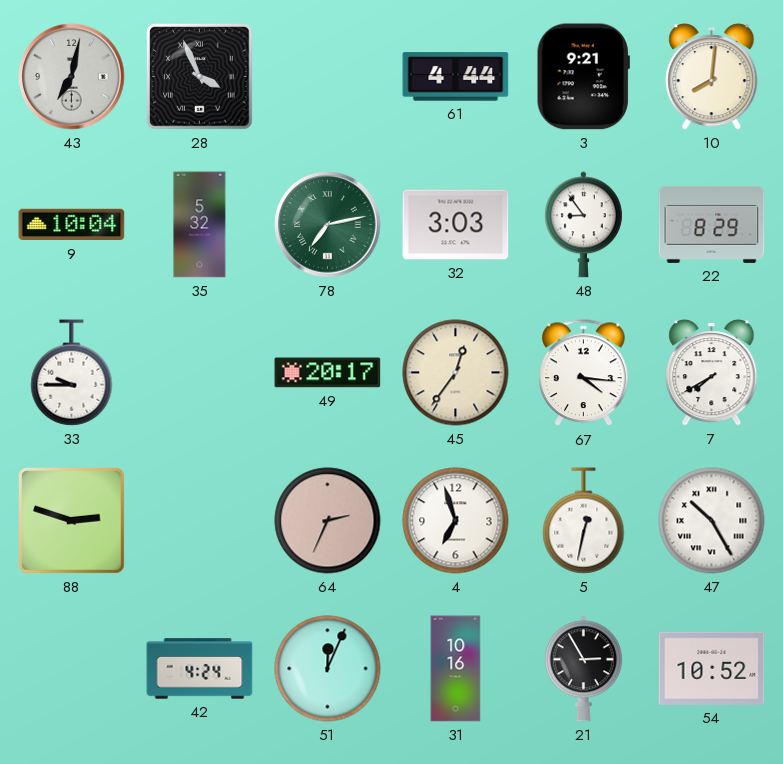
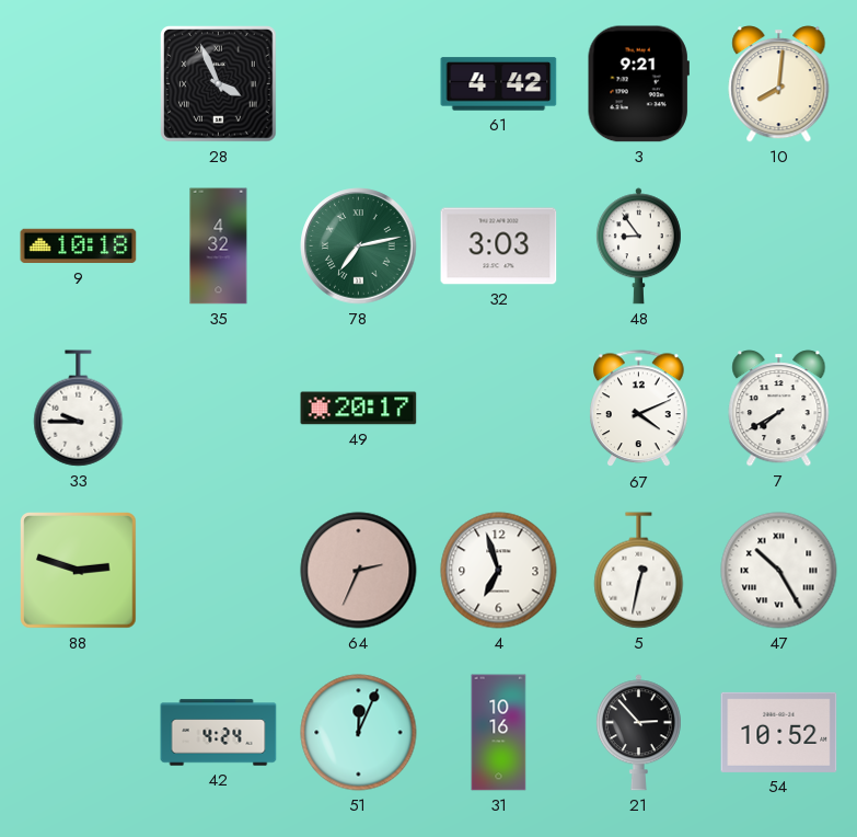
43: 7:02 -> none (72, 77)
61: 4:44 -> 4:42 (499, 84)
9: 10:04 -> 10:18 (79, 246)
35: 5:32 -> 4:32 (219, 246)
22: 8:29 -> none (712, 224)
45: 12:36 -> none (456, 373)
67: 4:16 -> 4:11 (639, 409)
21: 2:55 -> 2:53 (638, 733)
